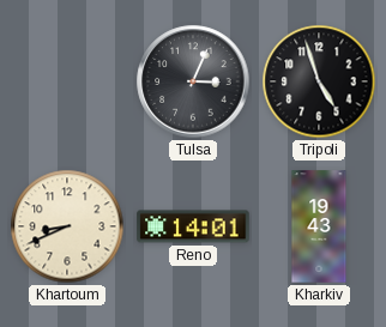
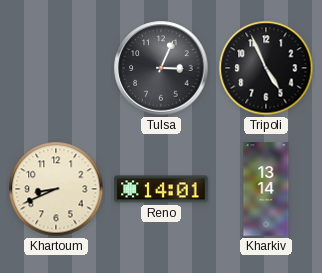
Tripoli: 4:57 -> 4:56 (266, 68)
Kharkiv: 19:43 -> 13:14 (266, 189)
